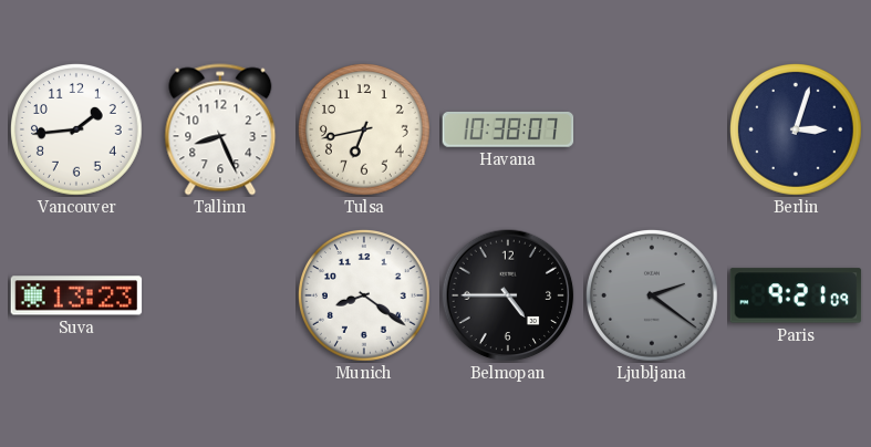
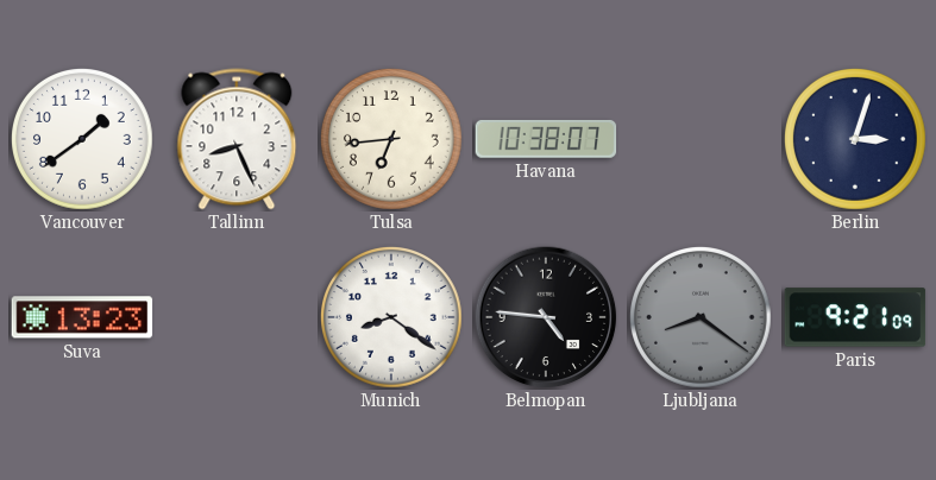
Vancouver: 1:44 -> 1:39 (83, 140)
Tulsa: 6:43 -> 6:44 (392, 140)
Belmopan: 4:45 -> 4:46 (546, 317)
Ljubljana: 2:21 -> 8:21 (702, 318)
